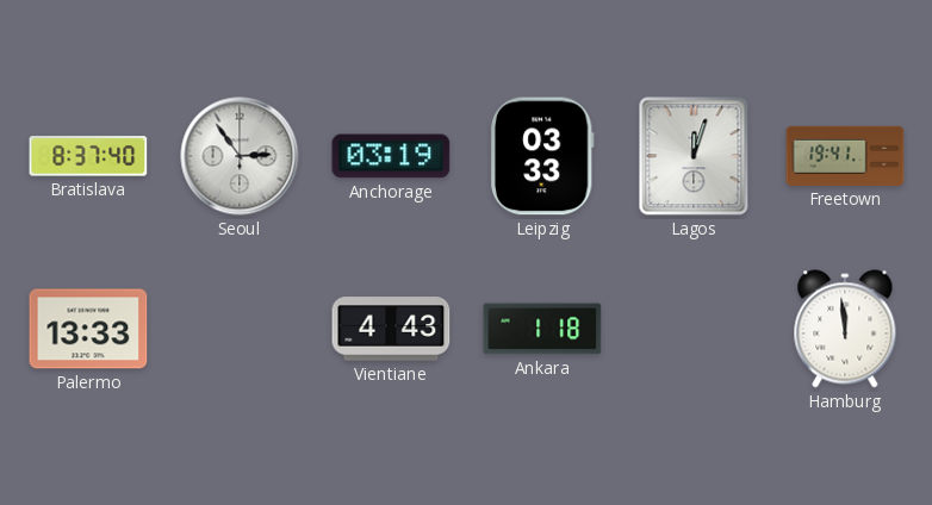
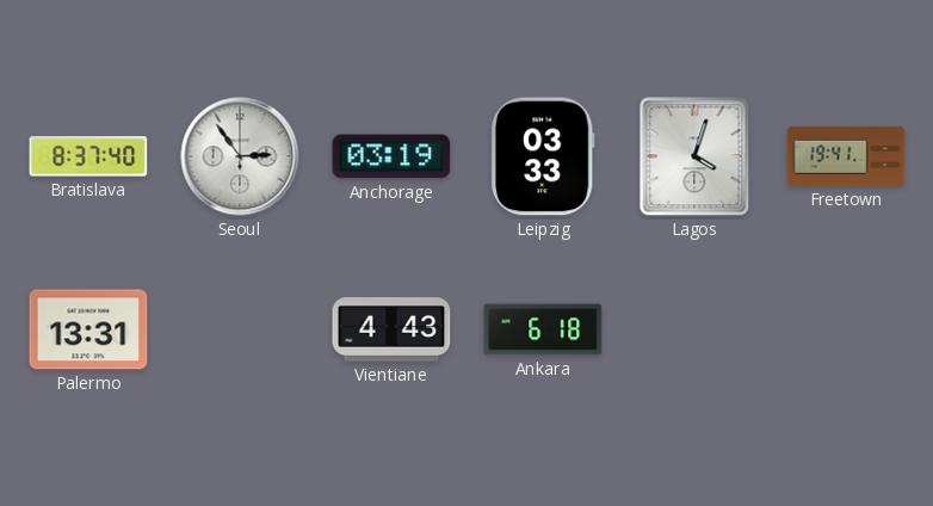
Lagos: 12:03 -> 4:03 (694, 156)
Palermo: 13:33 -> 13:31 (88, 329)
Ankara: 1:18 -> 6:18 (543, 329)
Hamburg: 11:59 -> none (845, 329)
